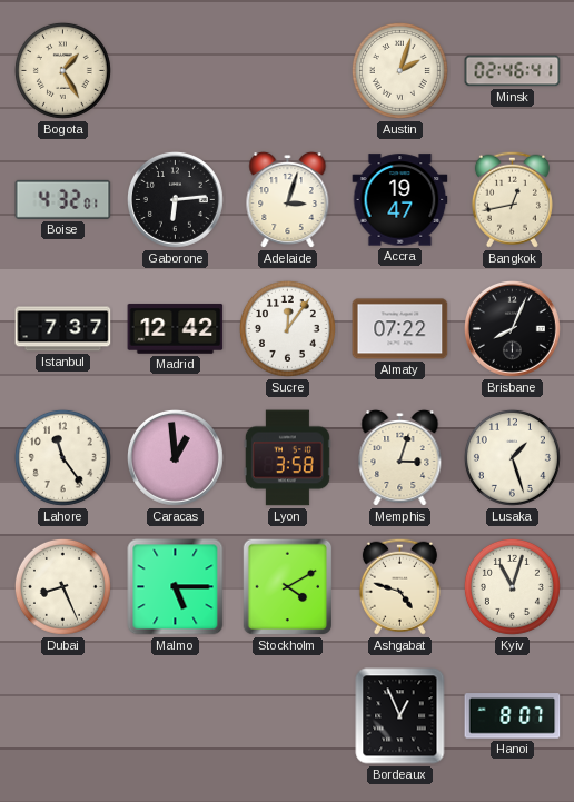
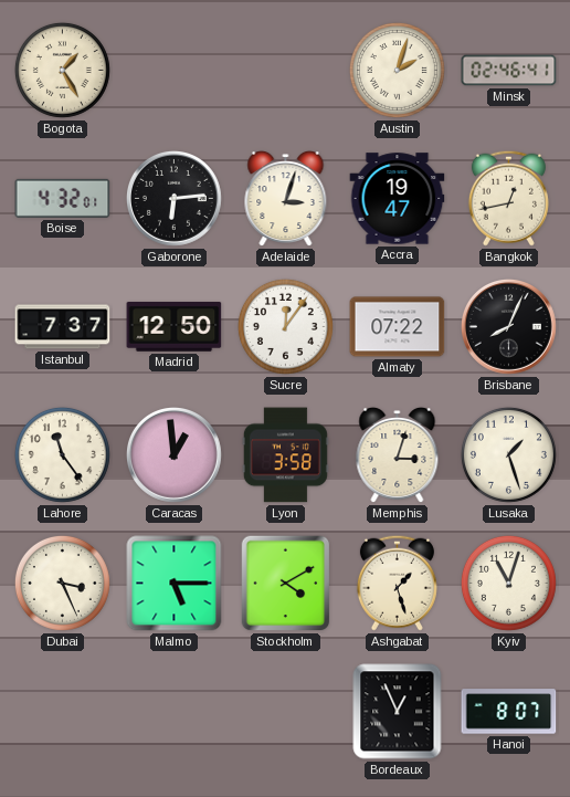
Madrid: 12:42 -> 12:50 (175, 326)
Dubai: 8:26 -> 3:26 (62, 583)
Ashgabat: 4:48 -> 1:27 (397, 583)
